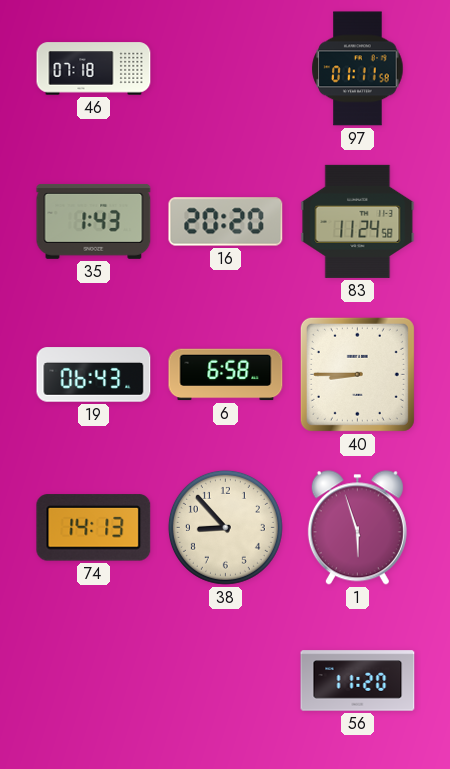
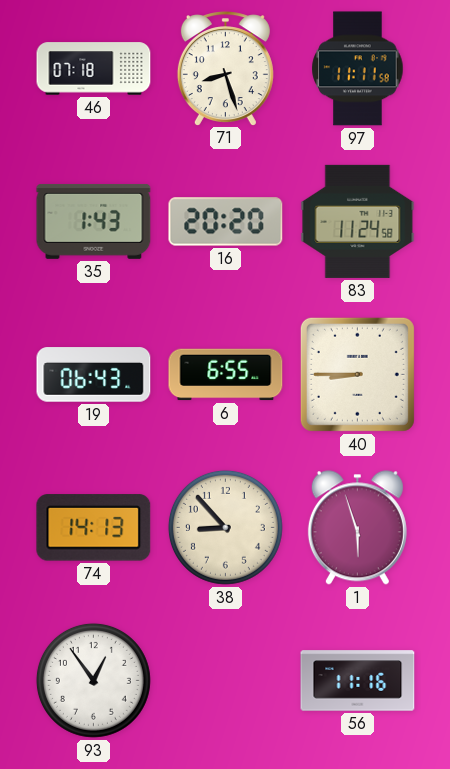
71: none -> 8:27 (225, 68)
97: 01:11 -> 11:11 (358, 69)
6: 6:58 -> 6:55 (226, 375)
93: none -> 12:54 (93, 680)
56: 11:20 -> 11:16 (358, 681)
